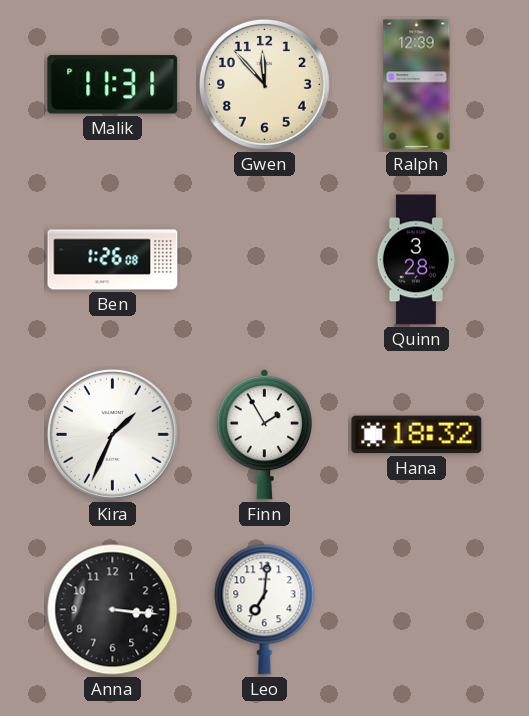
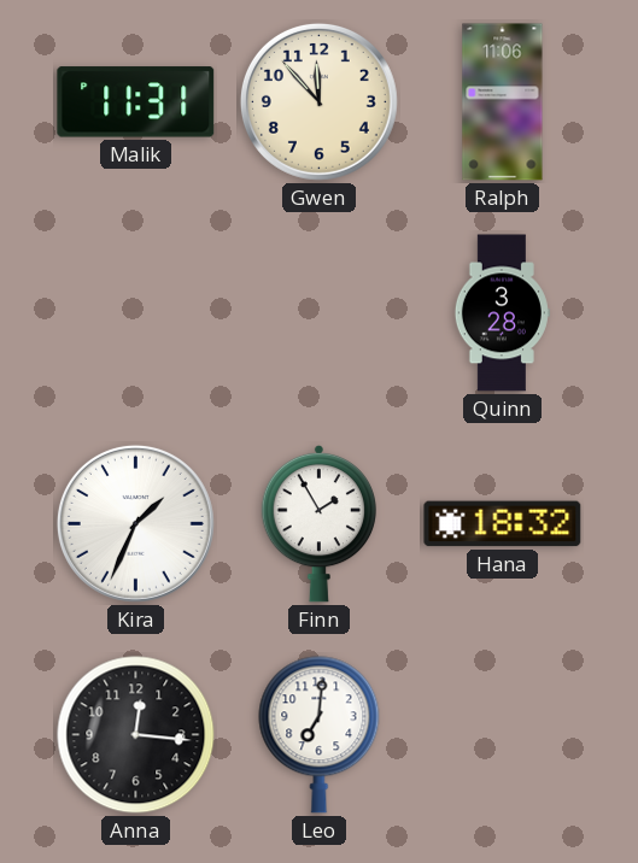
Ralph: 12:39 -> 11:06 (503, 102)
Ben: 1:26 -> none (113, 260)
Anna: 3:16 -> 12:16 (136, 735)
